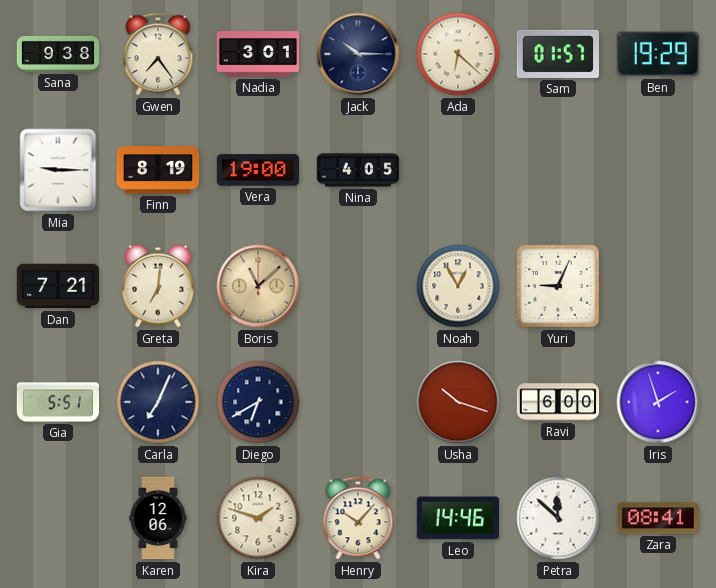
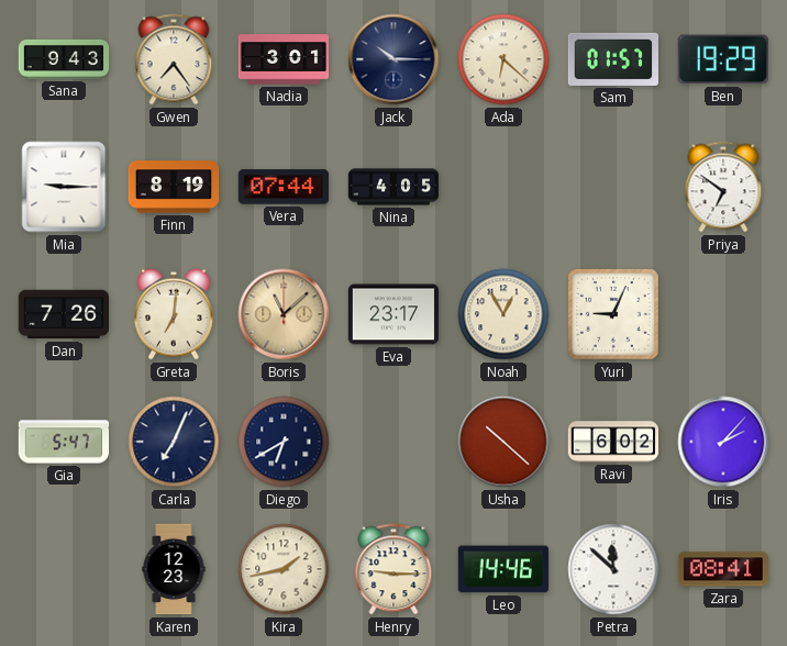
Sana: 9:38 -> 9:43 (64, 59)
Vera: 19:00 -> 07:44 (282, 187)
Priya: none -> 6:51 (723, 187)
Dan: 7:21 -> 7:26 (63, 314)
Eva: none -> 23:17 (392, 314)
Gia: 5:51 -> 5:47 (64, 442)
Usha: 10:18 -> 10:22 (503, 442)
Ravi: 6:00 -> 6:02 (613, 442)
Iris: 1:57 -> 2:07 (723, 442)
Karen: 12:06 -> 12:23 (174, 569)
Kira: 1:48 -> 1:43 (284, 569)
Henry: 10:07 -> 9:15 (393, 569)
